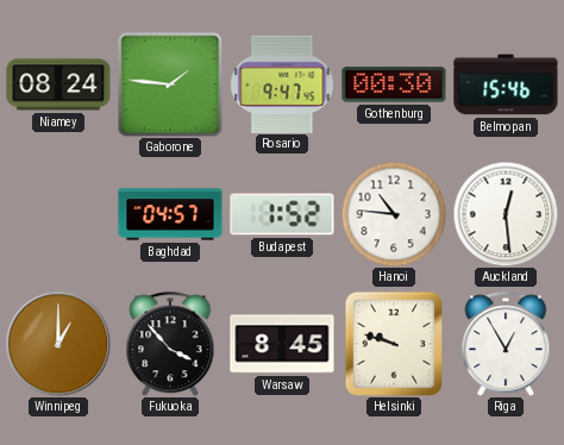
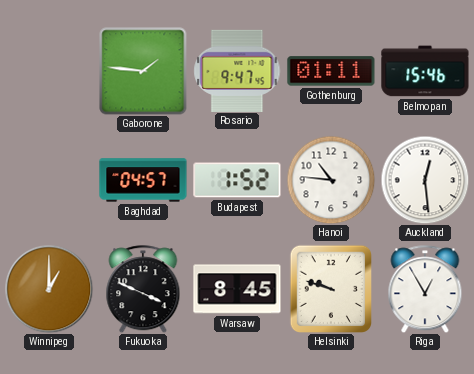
Niamey: 08:24 -> none (58, 84)
Gothenburg: 00:30 -> 01:11 (331, 71)
Fukuoka: 3:53 -> 3:49 (143, 289)
